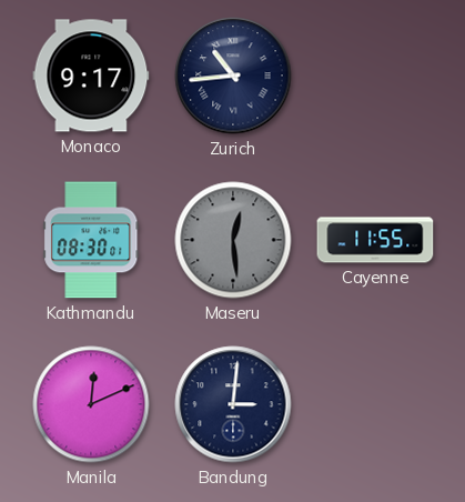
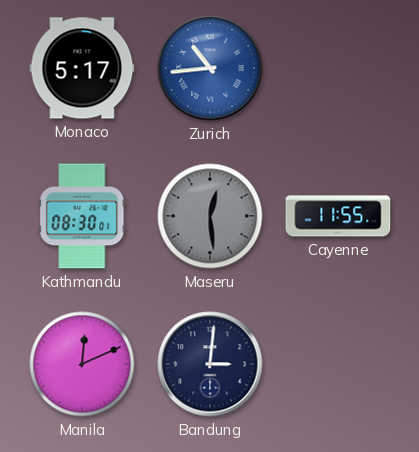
Monaco: 9:17 -> 5:17 (82, 68)
Zurich dial: navy -> blue (210, 68)
